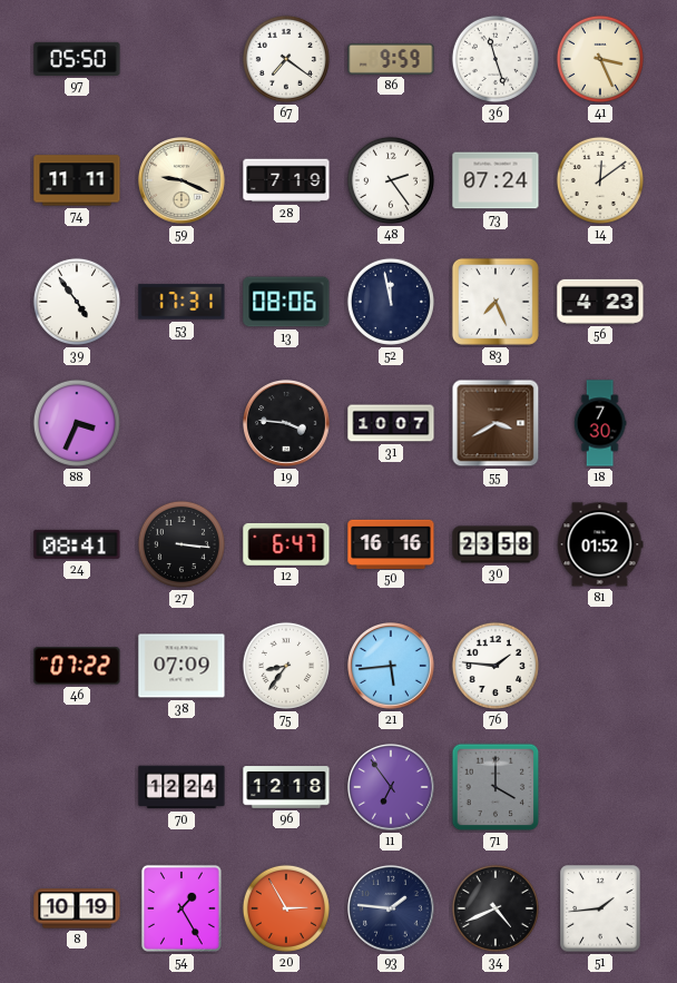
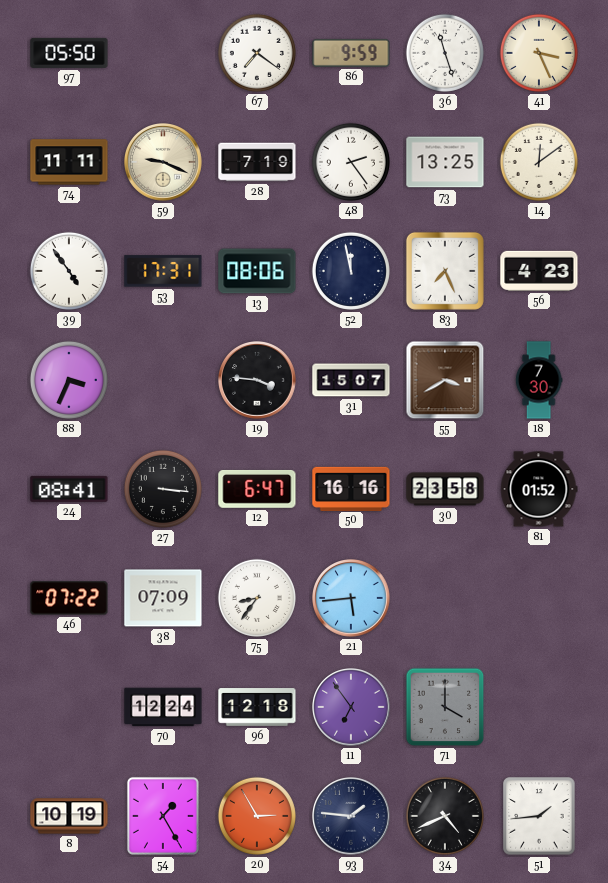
73: 07:24 -> 13:25 (445, 162)
31: 10:07 -> 15:07 (351, 380)
76: 1:46 -> none (496, 666)
